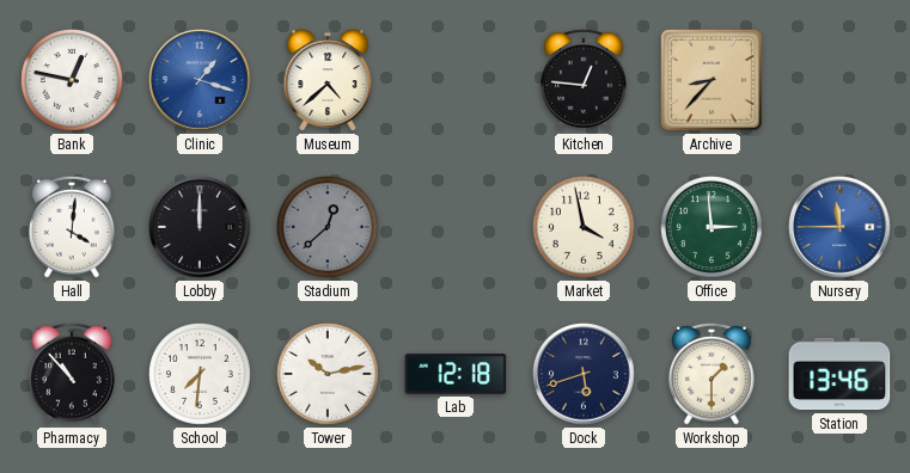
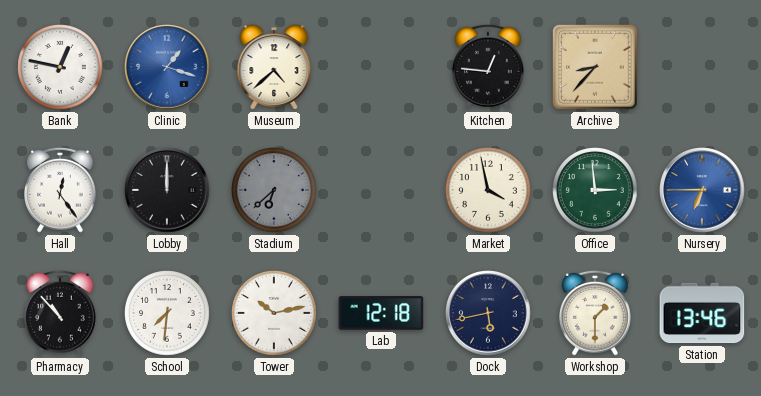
Hall: 4:01 -> 12:24 (61, 190)
Stadium: 12:38 -> 6:38 (275, 191)
Nursery: 11:45 -> 6:45 (702, 190)
Dock: 5:42 -> 5:43 (488, 313)
